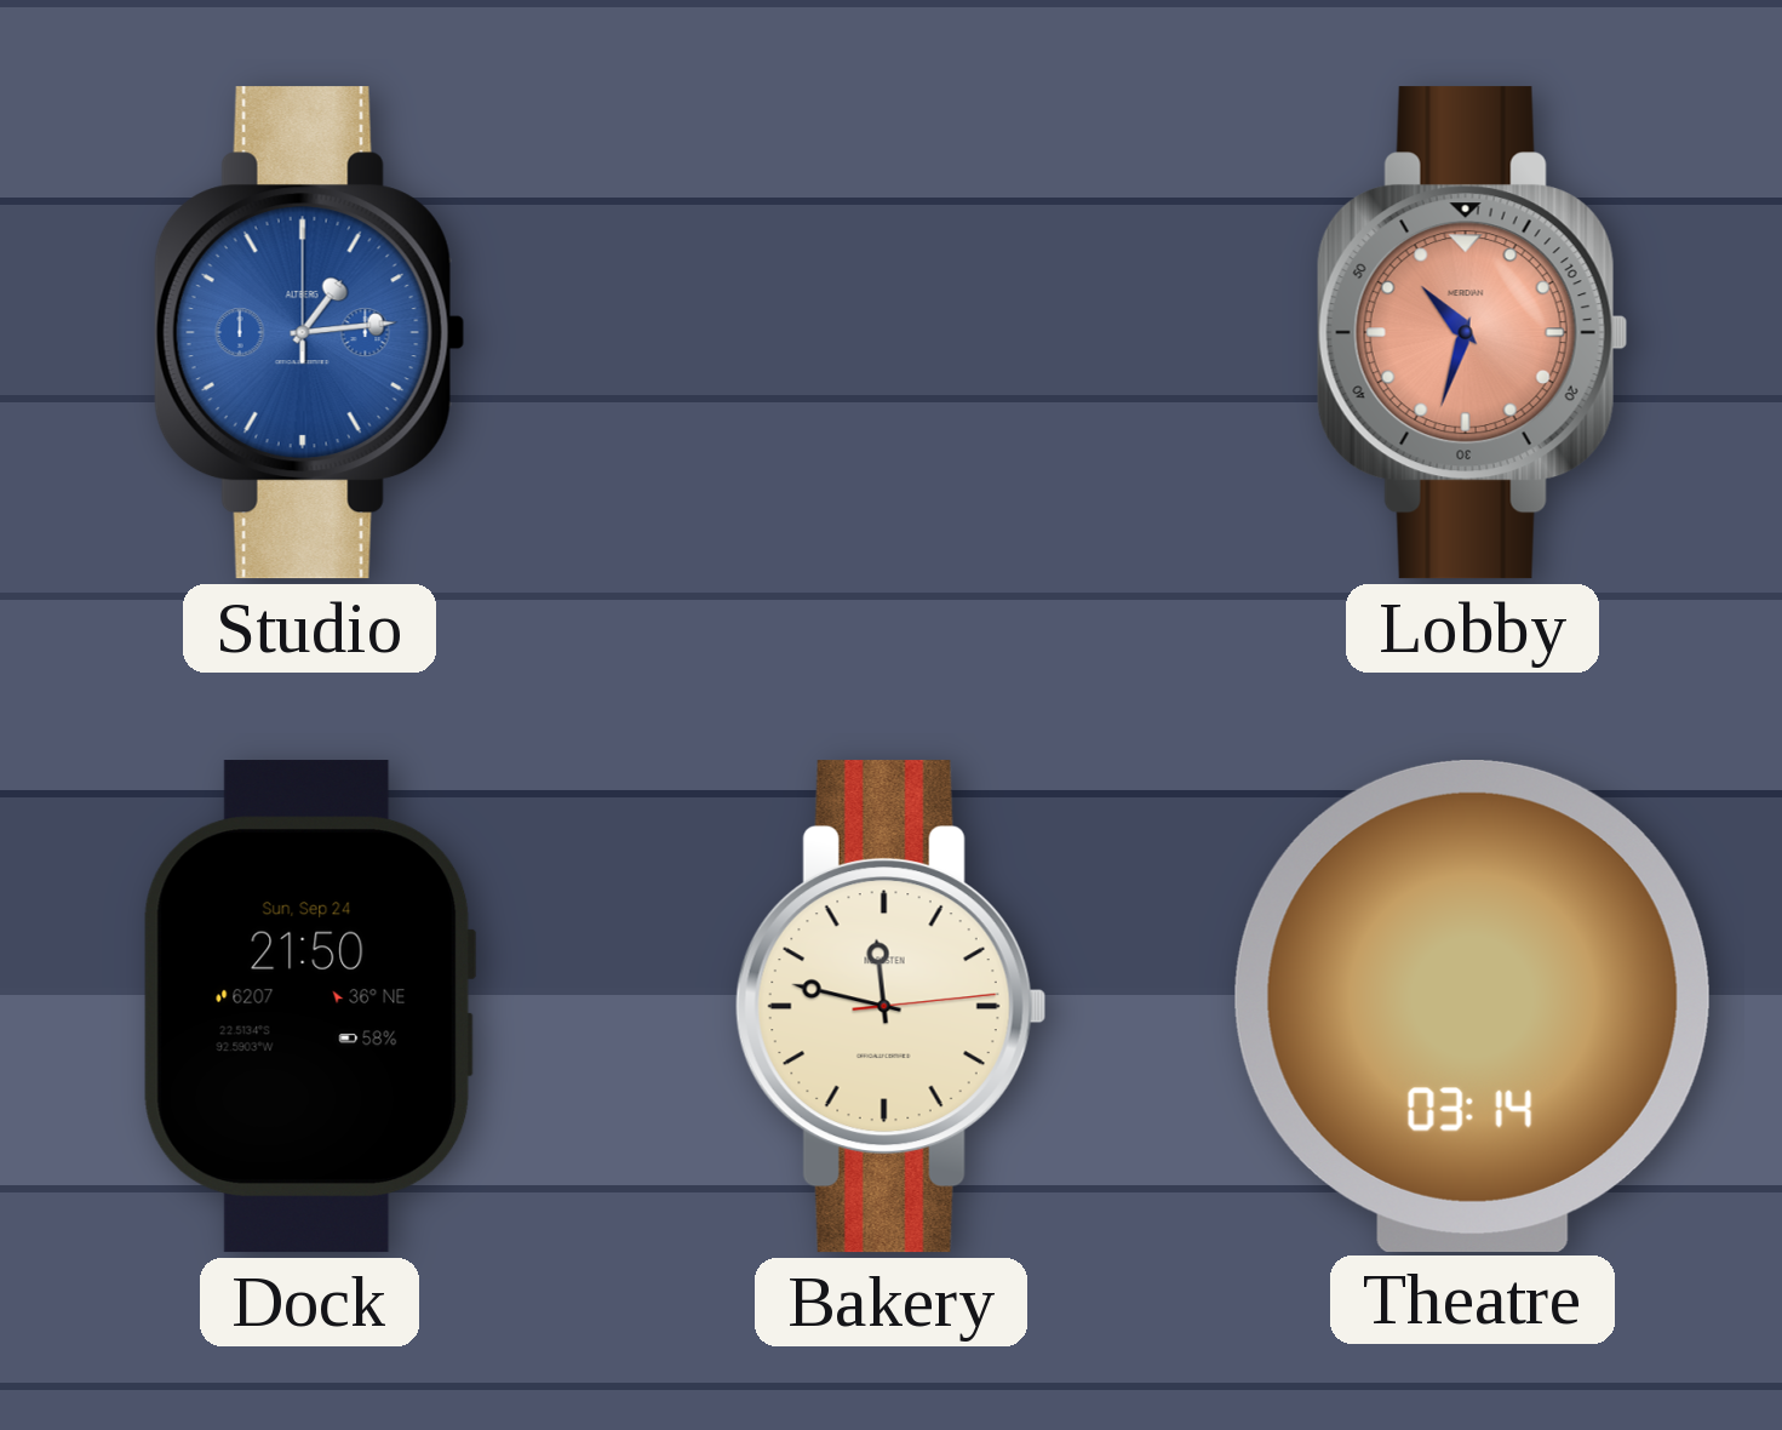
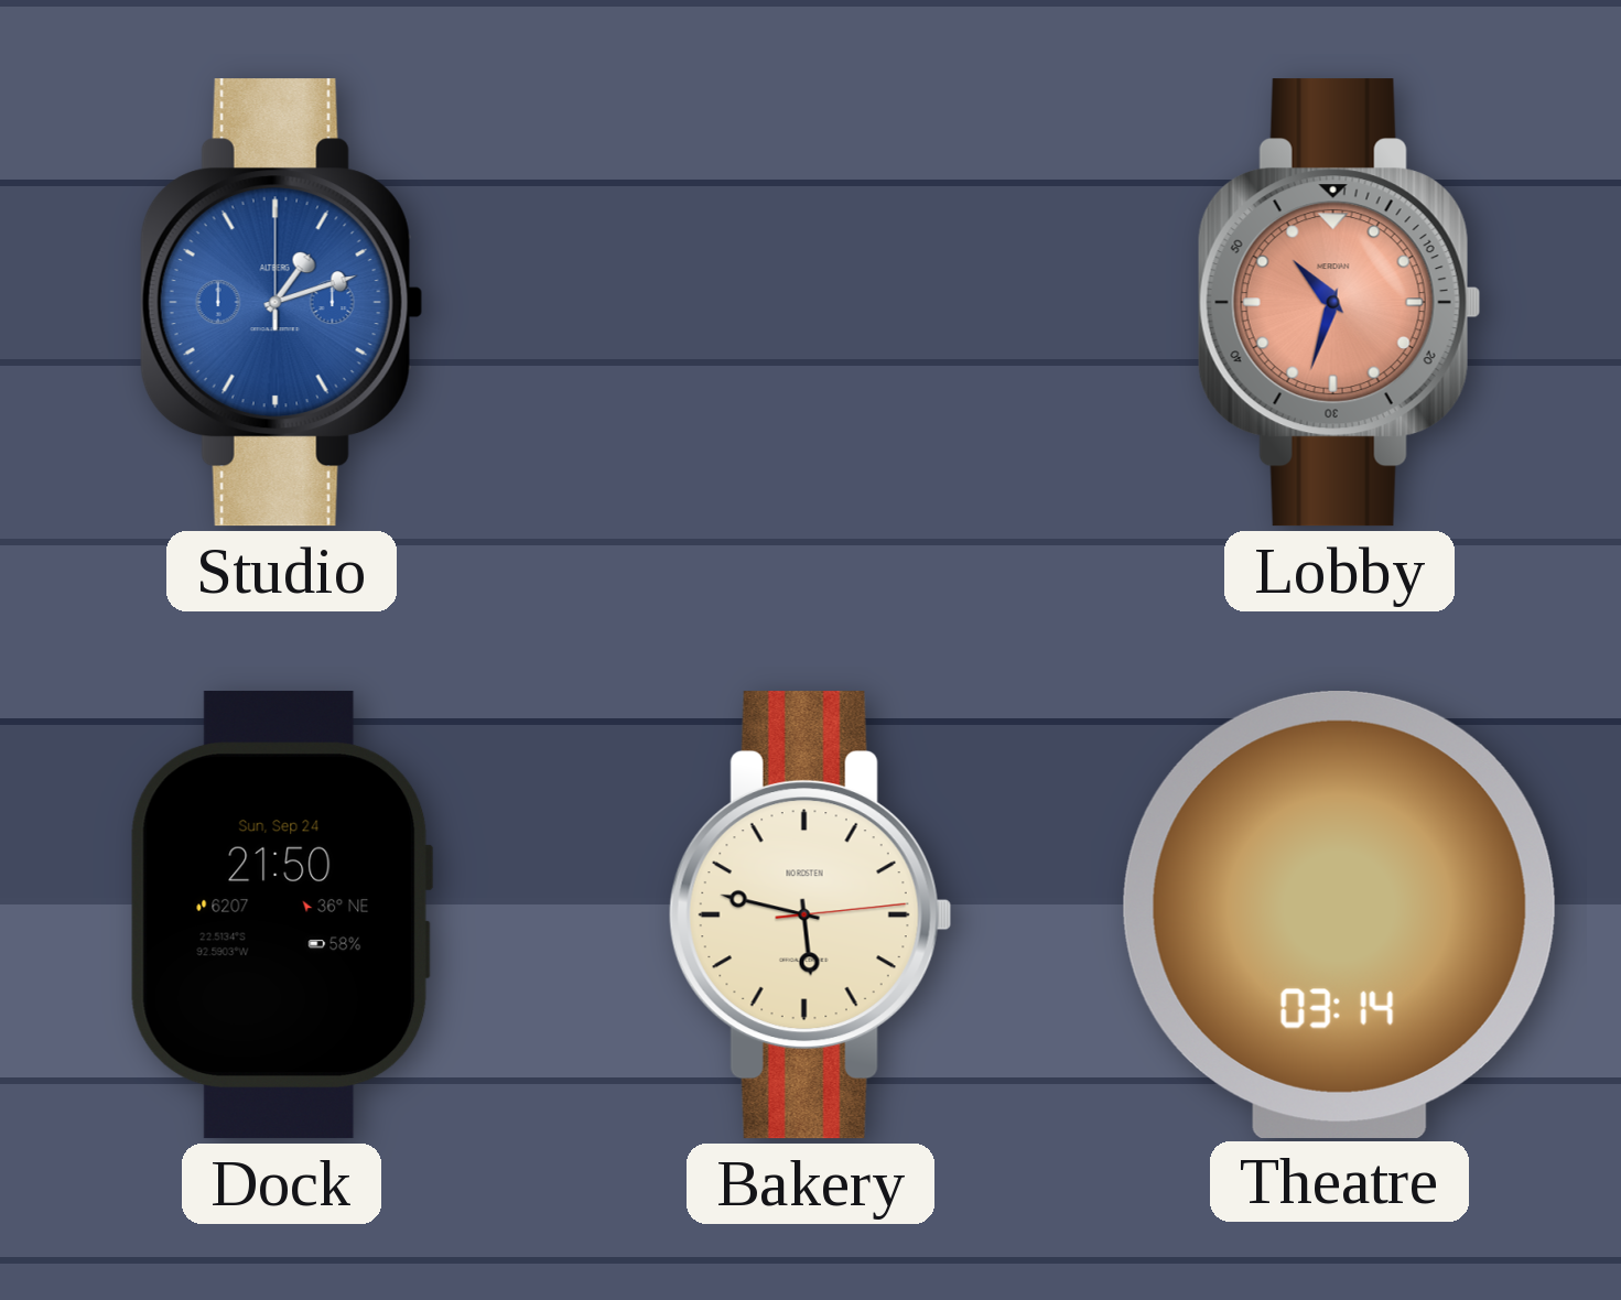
Studio: 1:14 -> 1:12 (281, 303)
Bakery: 11:47 -> 5:47 (810, 916)
